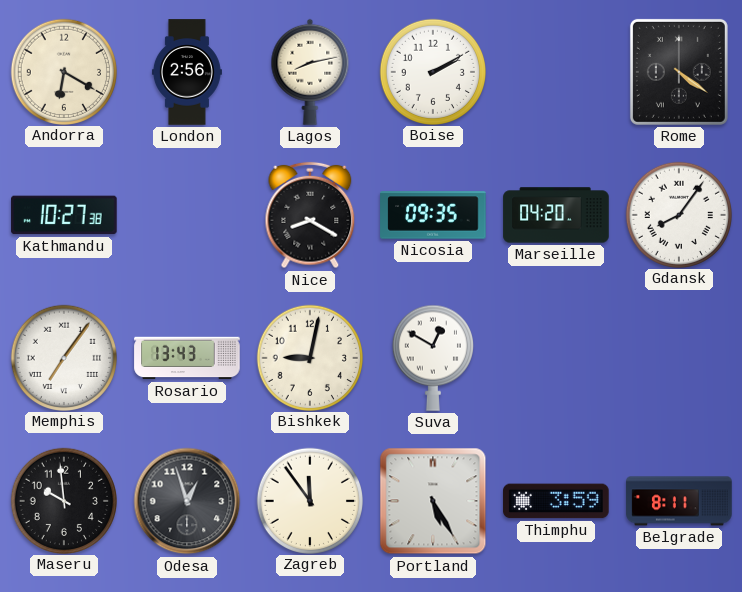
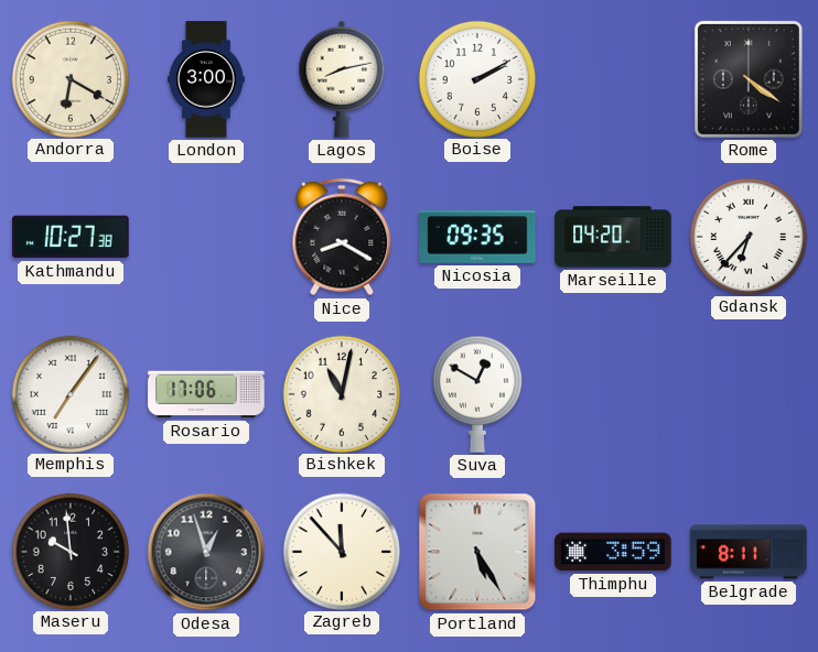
London: 2:56 -> 3:00 (206, 79)
Gdansk: 8:06 -> 6:37 (747, 236)
Rosario: 13:43 -> 17:06 (206, 394)
Bishkek: 9:02 -> 11:02 (341, 393)
Zagreb: 11:54 -> 11:53 (341, 551)
